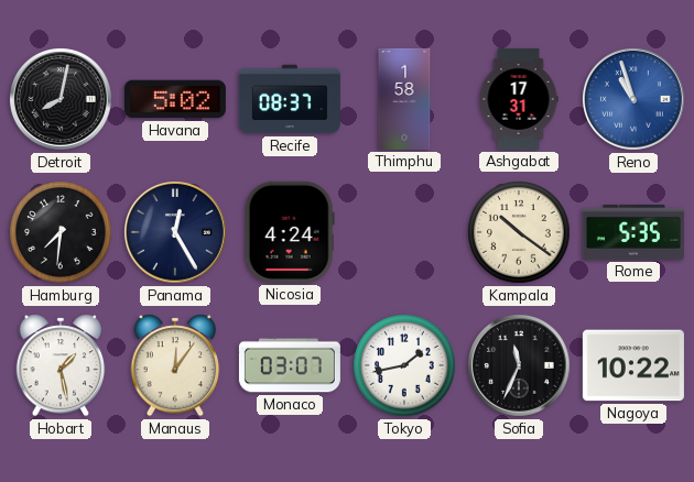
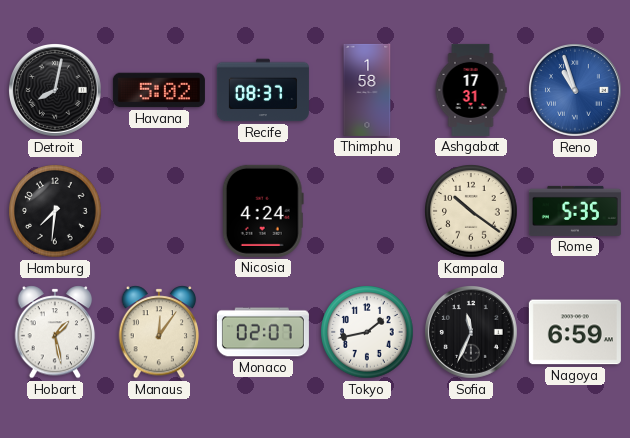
Panama: 12:25 -> none (176, 233)
Monaco: 03:07 -> 02:07 (263, 332)
Nagoya: 10:22 -> 6:59 (575, 332)
